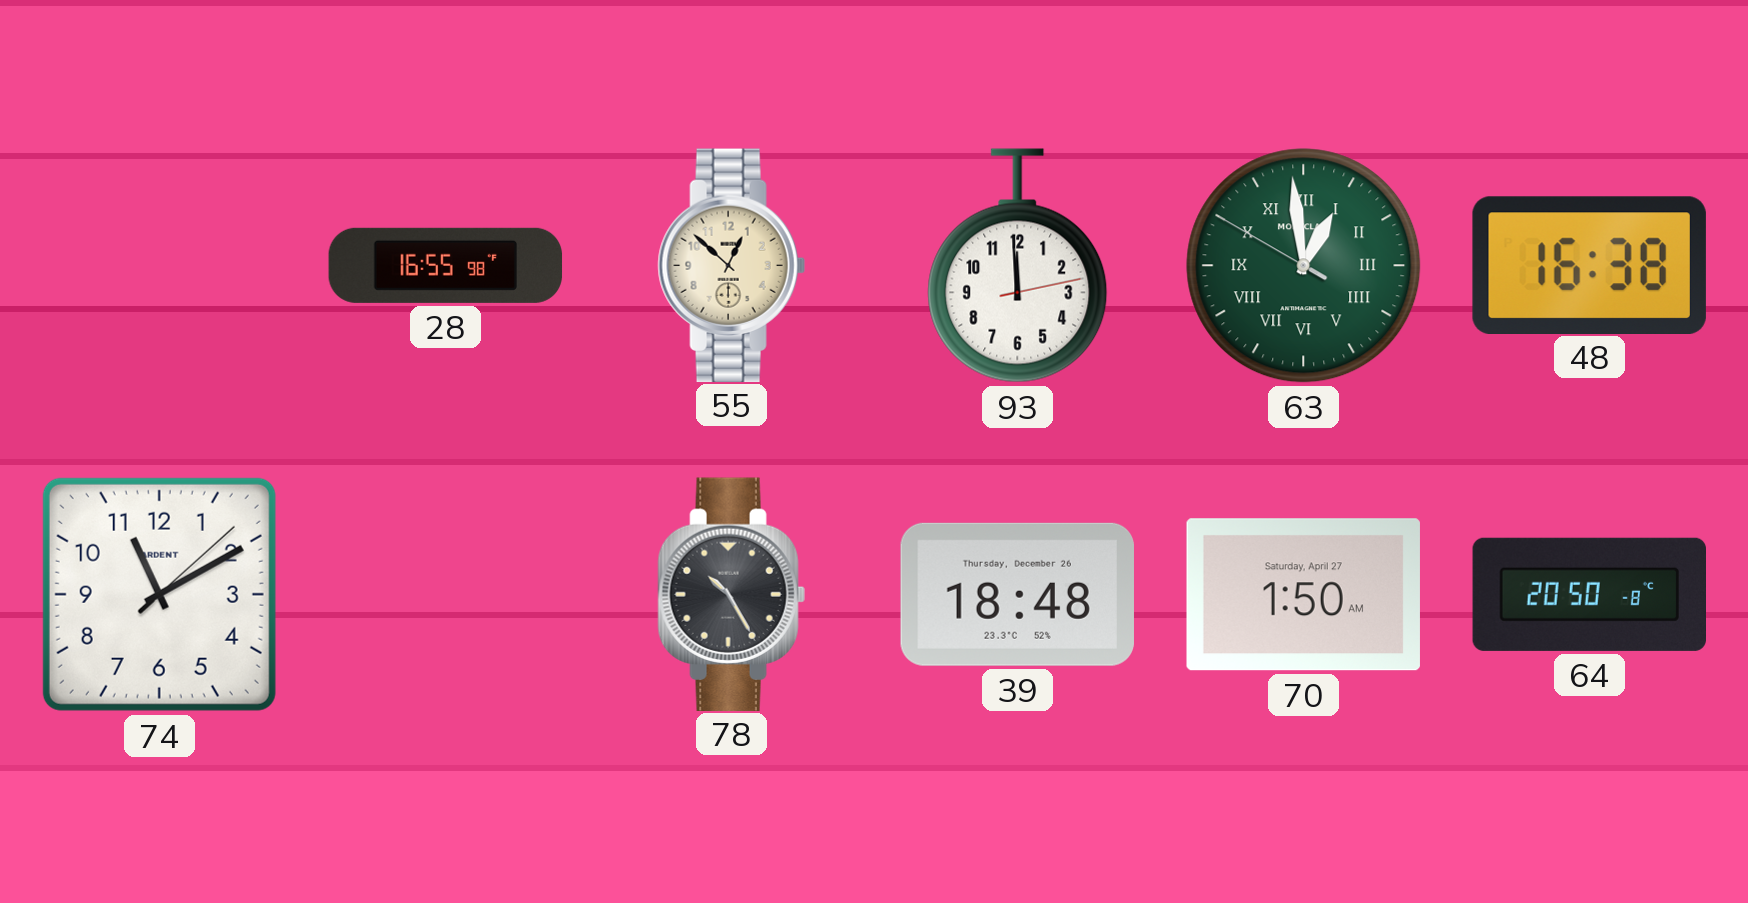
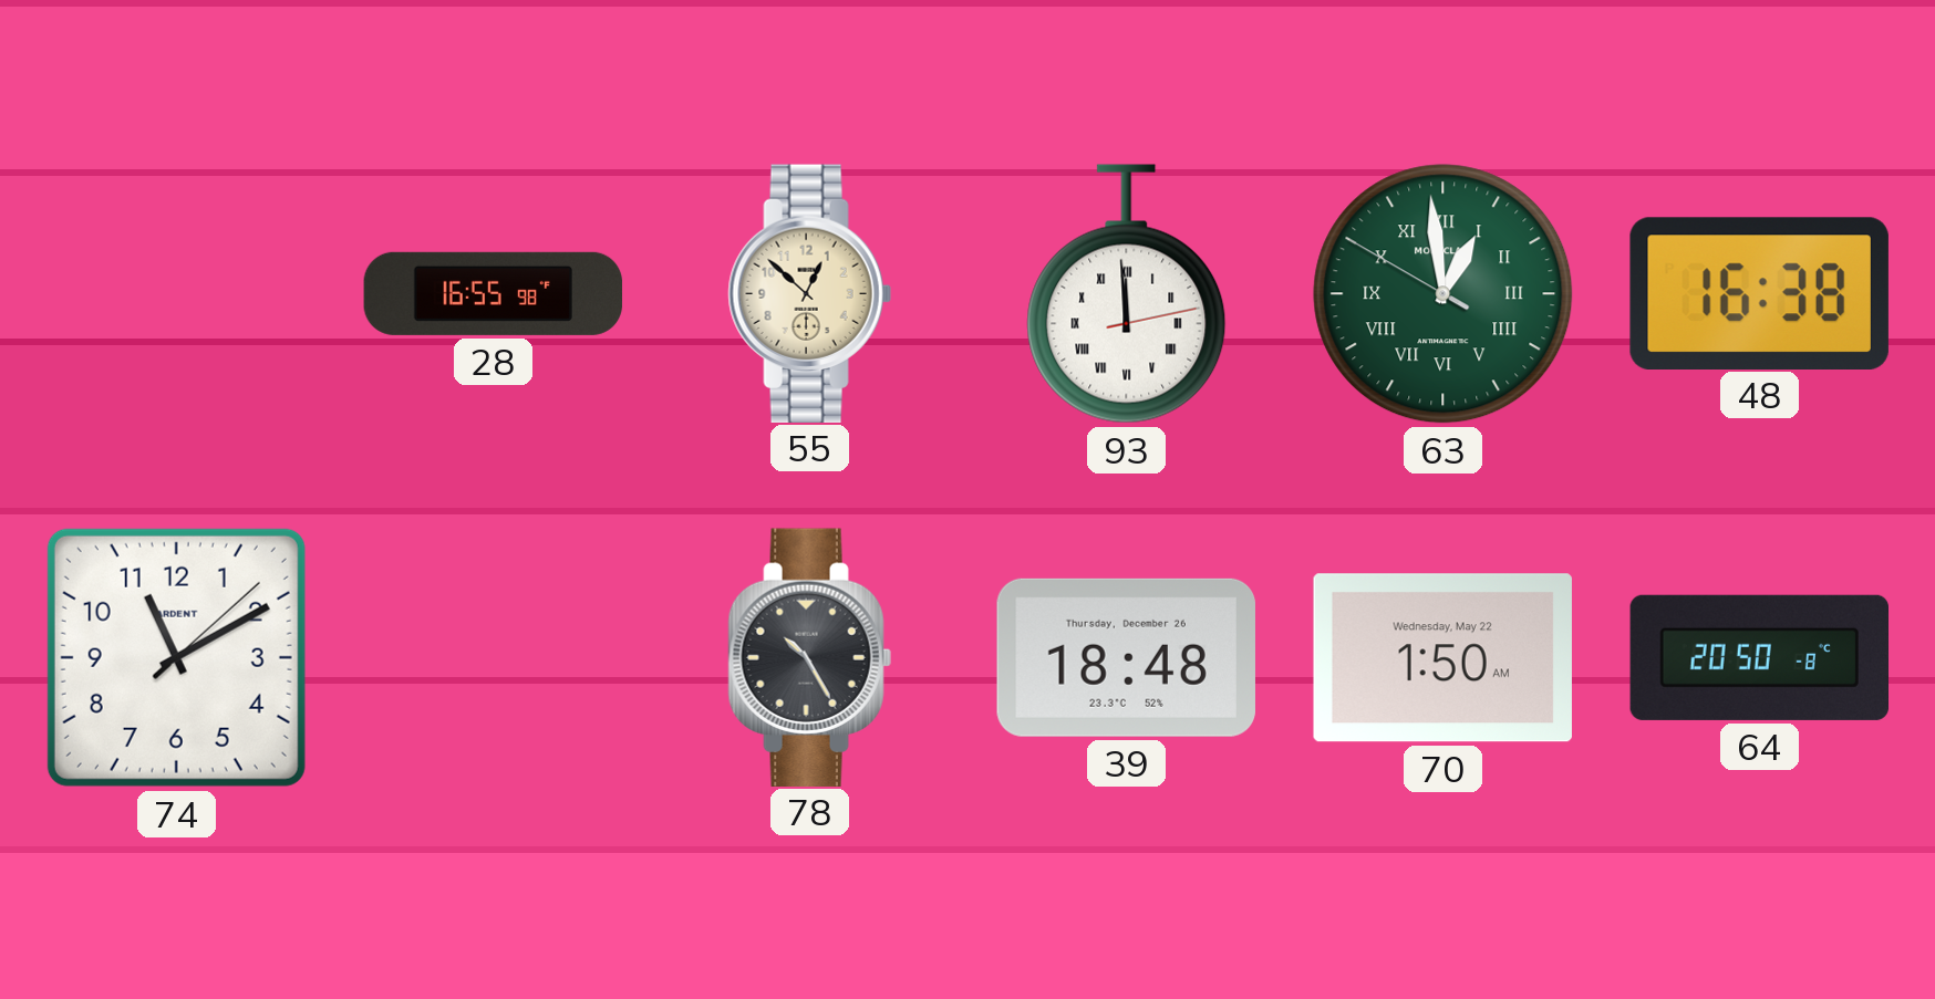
93 numerals: Arabic -> Roman (1127, 294)
70 date: Saturday, April 27 -> Wednesday, May 22 (1442, 658)
